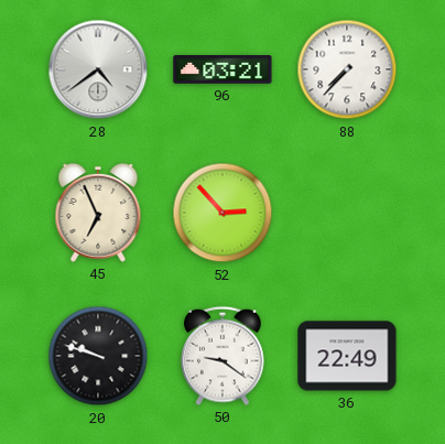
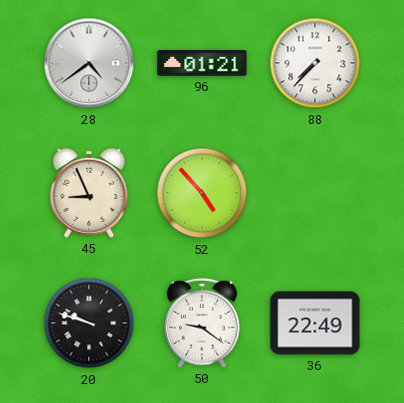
96: 03:21 -> 01:21 (202, 63)
45: 6:56 -> 8:56 (89, 193)
52: 2:53 -> 4:53 (202, 193)
